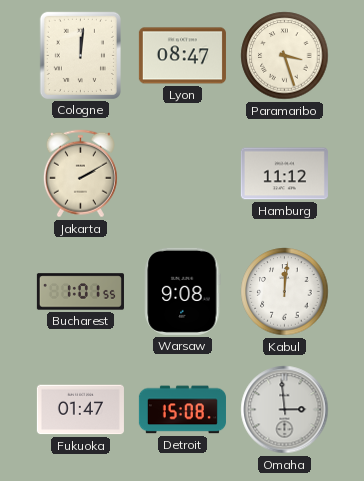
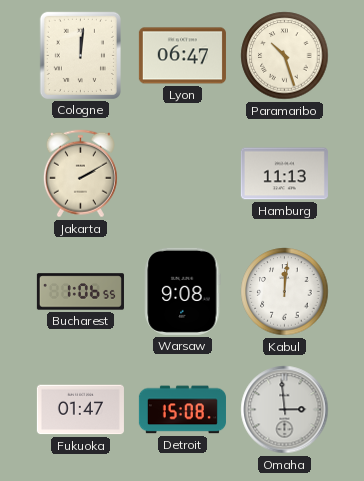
Lyon: 08:47 -> 06:47 (182, 56)
Paramaribo: 3:27 -> 10:27 (285, 56)
Hamburg: 11:12 -> 11:13 (284, 174)
Bucharest: 1:01 -> 1:06 (80, 292)
